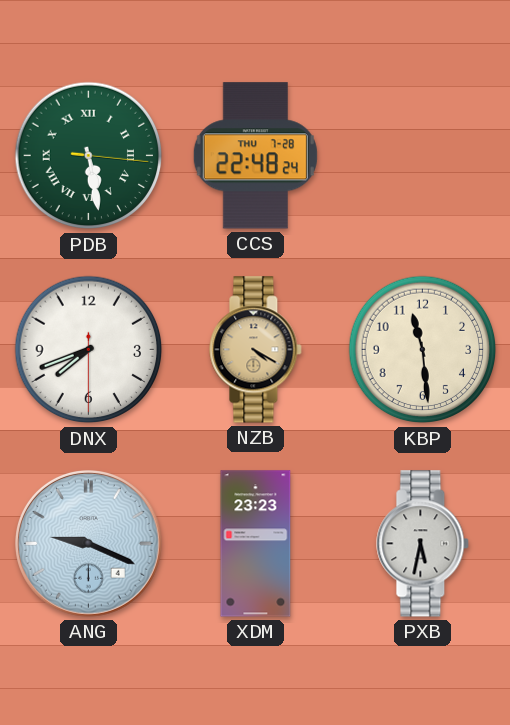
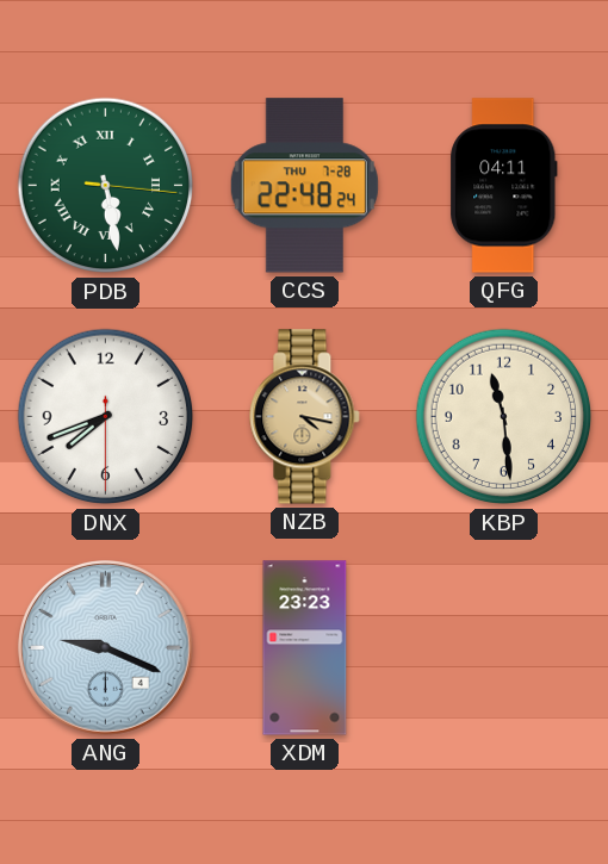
QFG: none -> 04:11 (504, 186)
NZB: 4:20 -> 4:17 (305, 417)
PXB: 5:32 -> none (423, 544)
